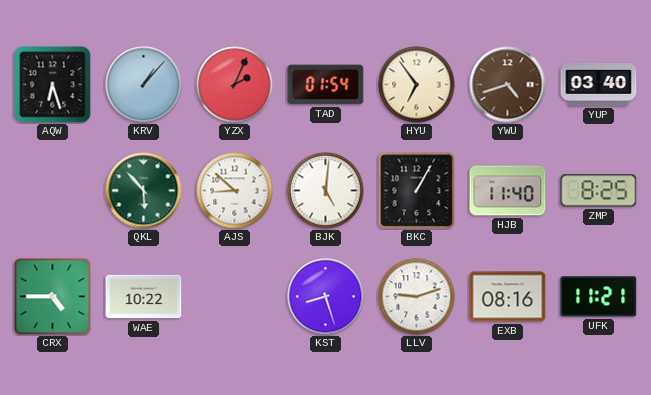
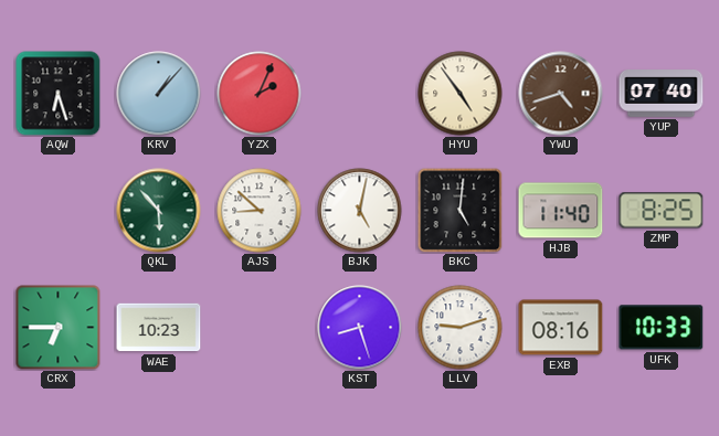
TAD: 01:54 -> none (326, 85)
HYU: 6:54 -> 4:54 (461, 94)
YUP: 03:40 -> 07:40 (662, 94)
BJK: 5:01 -> 5:02 (360, 211)
BKC: 1:05 -> 5:01 (459, 211)
CRX: 4:45 -> 6:45 (59, 328)
WAE: 10:22 -> 10:23 (159, 328)
UFK: 11:21 -> 10:33 (662, 328)
